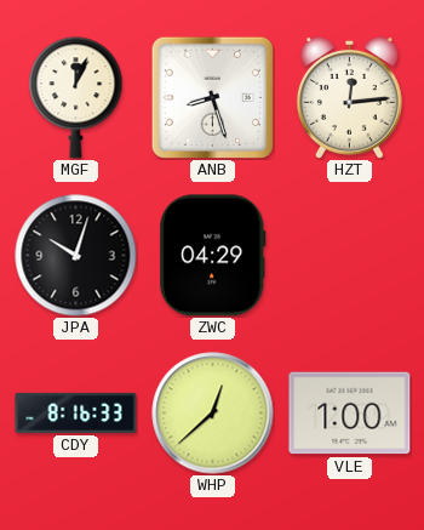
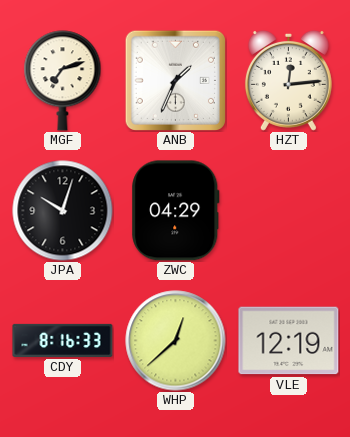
MGF: 12:04 -> 7:12 (63, 81)
ANB: 8:27 -> 1:34 (175, 80)
VLE: 1:00 -> 12:19 (289, 341)
